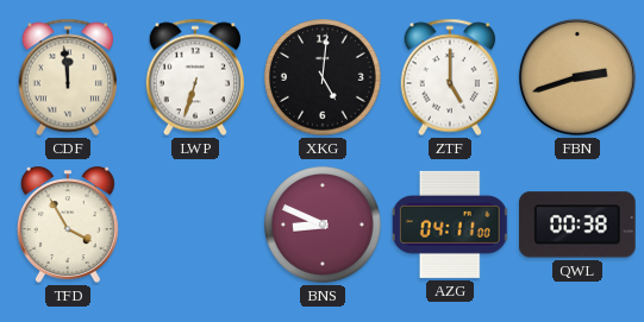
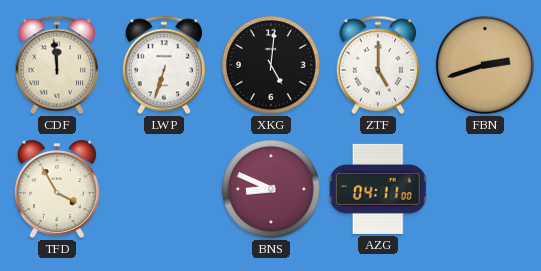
QWL: 00:38 -> none (579, 225)
